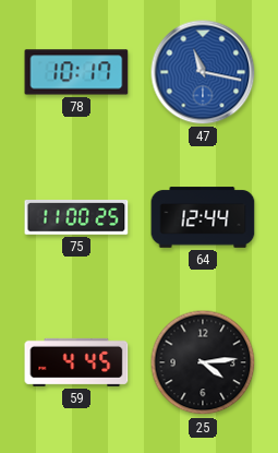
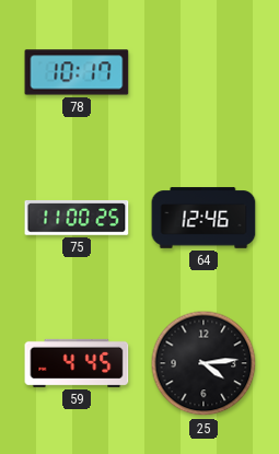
47: 11:17 -> none (203, 72)
64: 12:44 -> 12:46 (204, 218)
